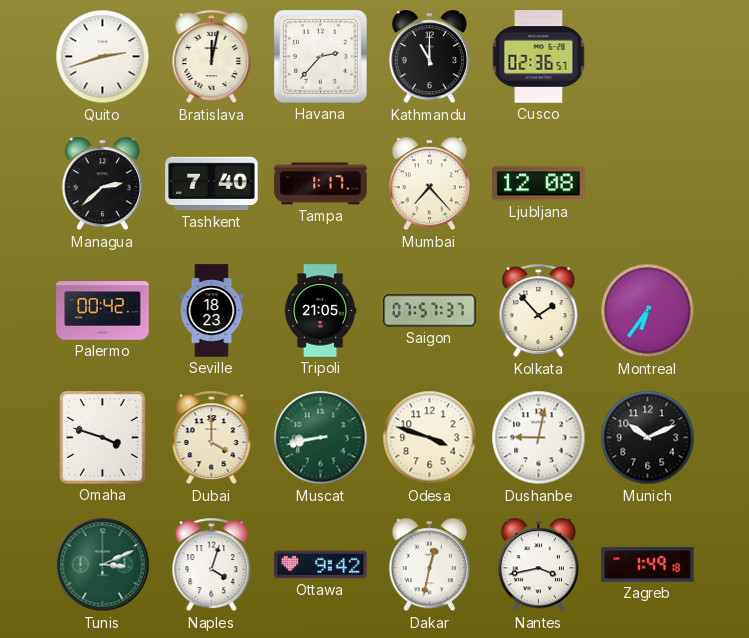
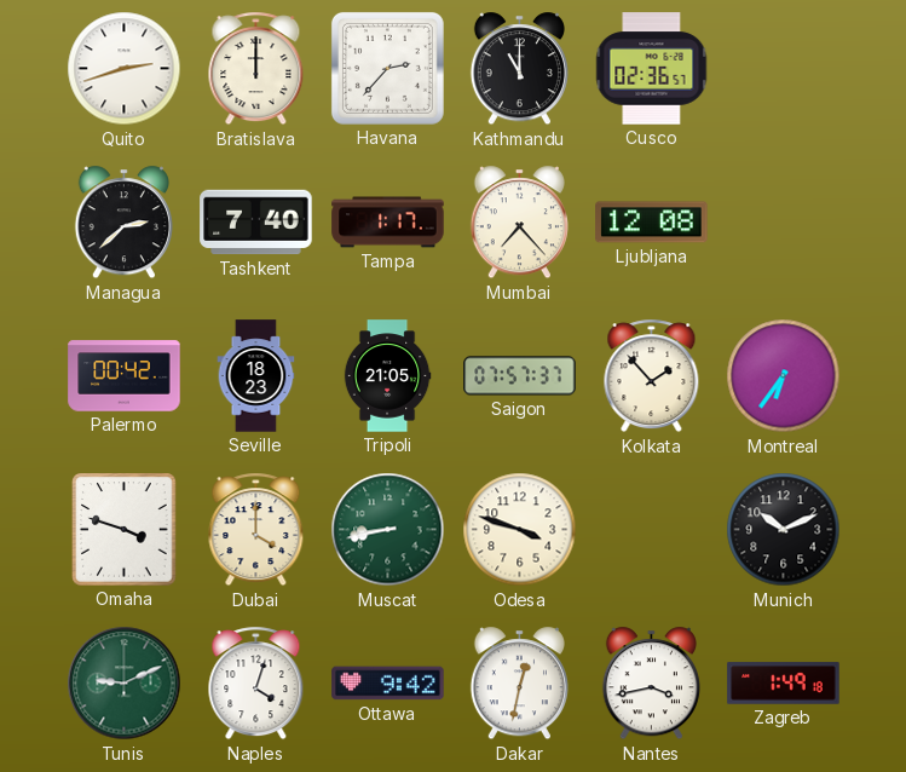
Bratislava: 12:02 -> 12:00 (256, 69)
Dushanbe: 9:02 -> none (539, 438)
Tunis: 3:11 -> 9:11 (125, 684)
